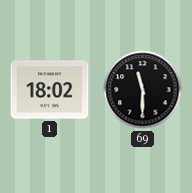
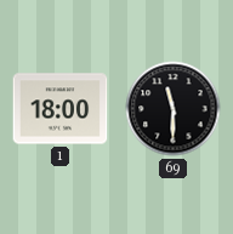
1: 18:02 -> 18:00 (61, 109)
